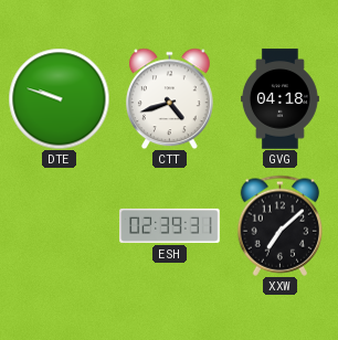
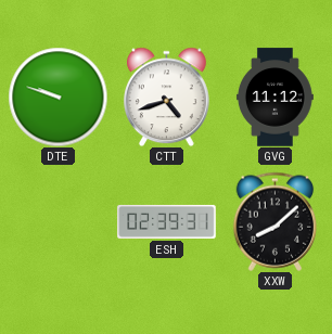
GVG: 04:18 -> 11:12 (274, 98)
XXW: 7:08 -> 8:08 (276, 221)
